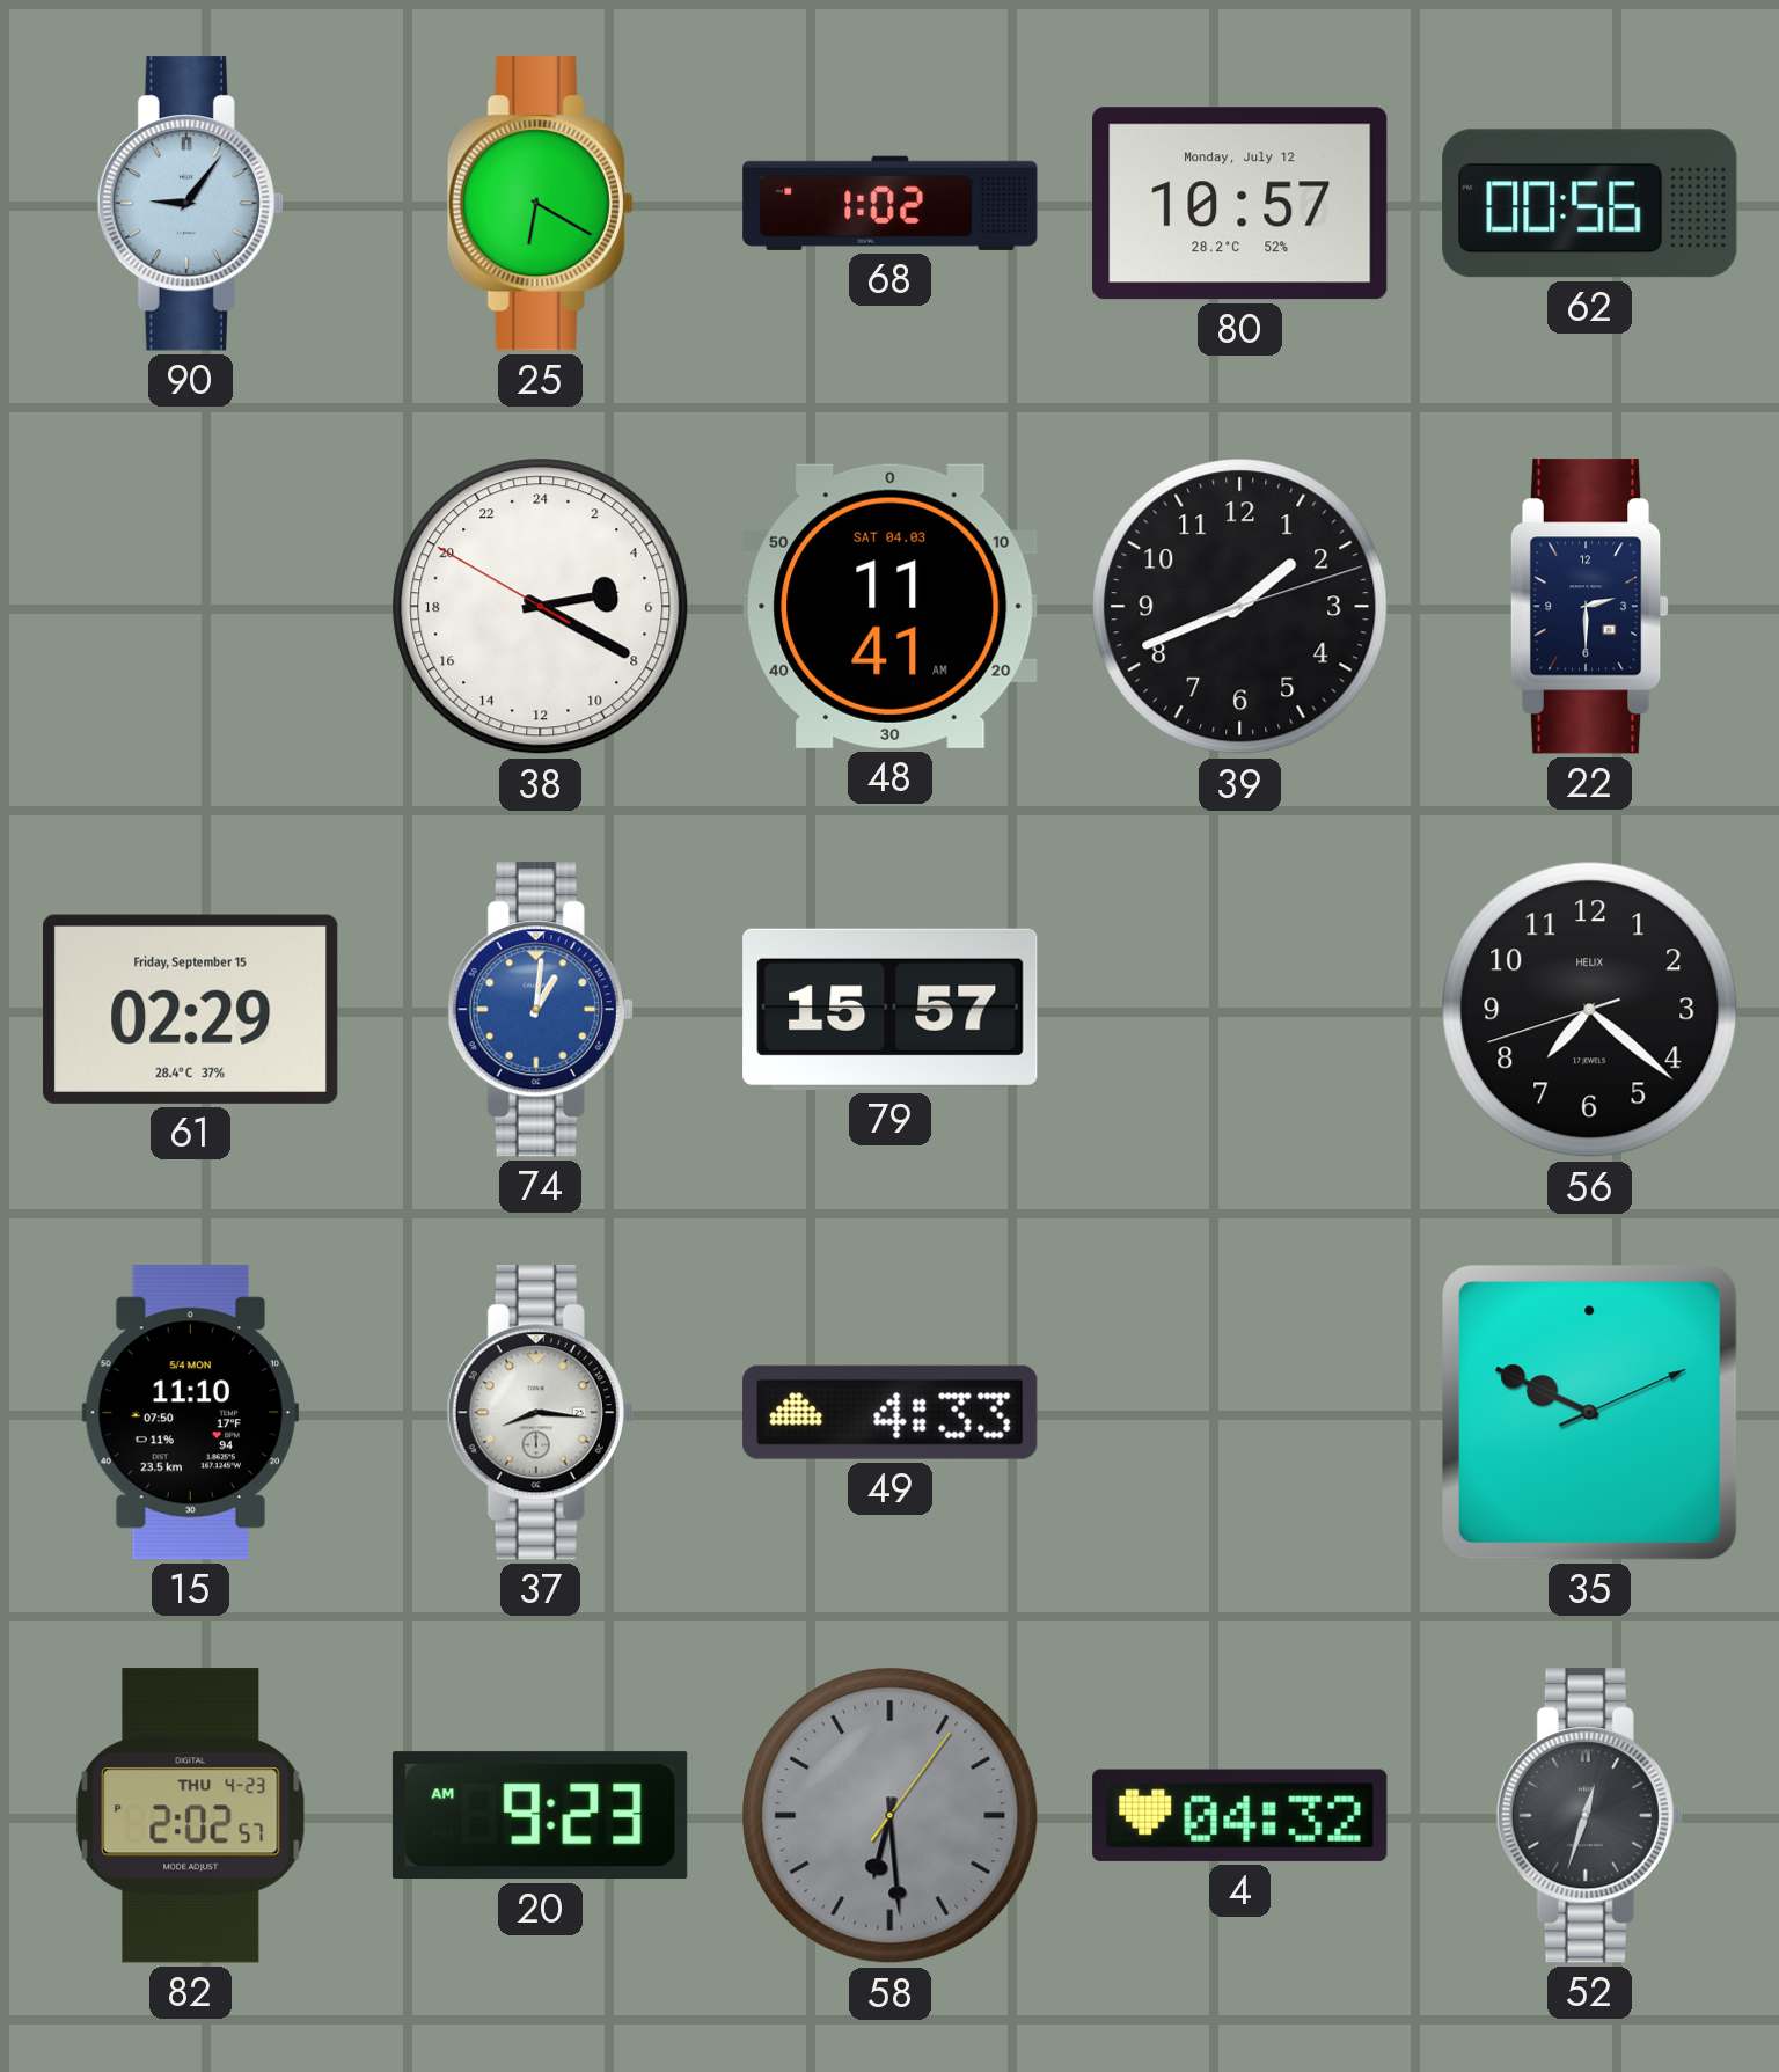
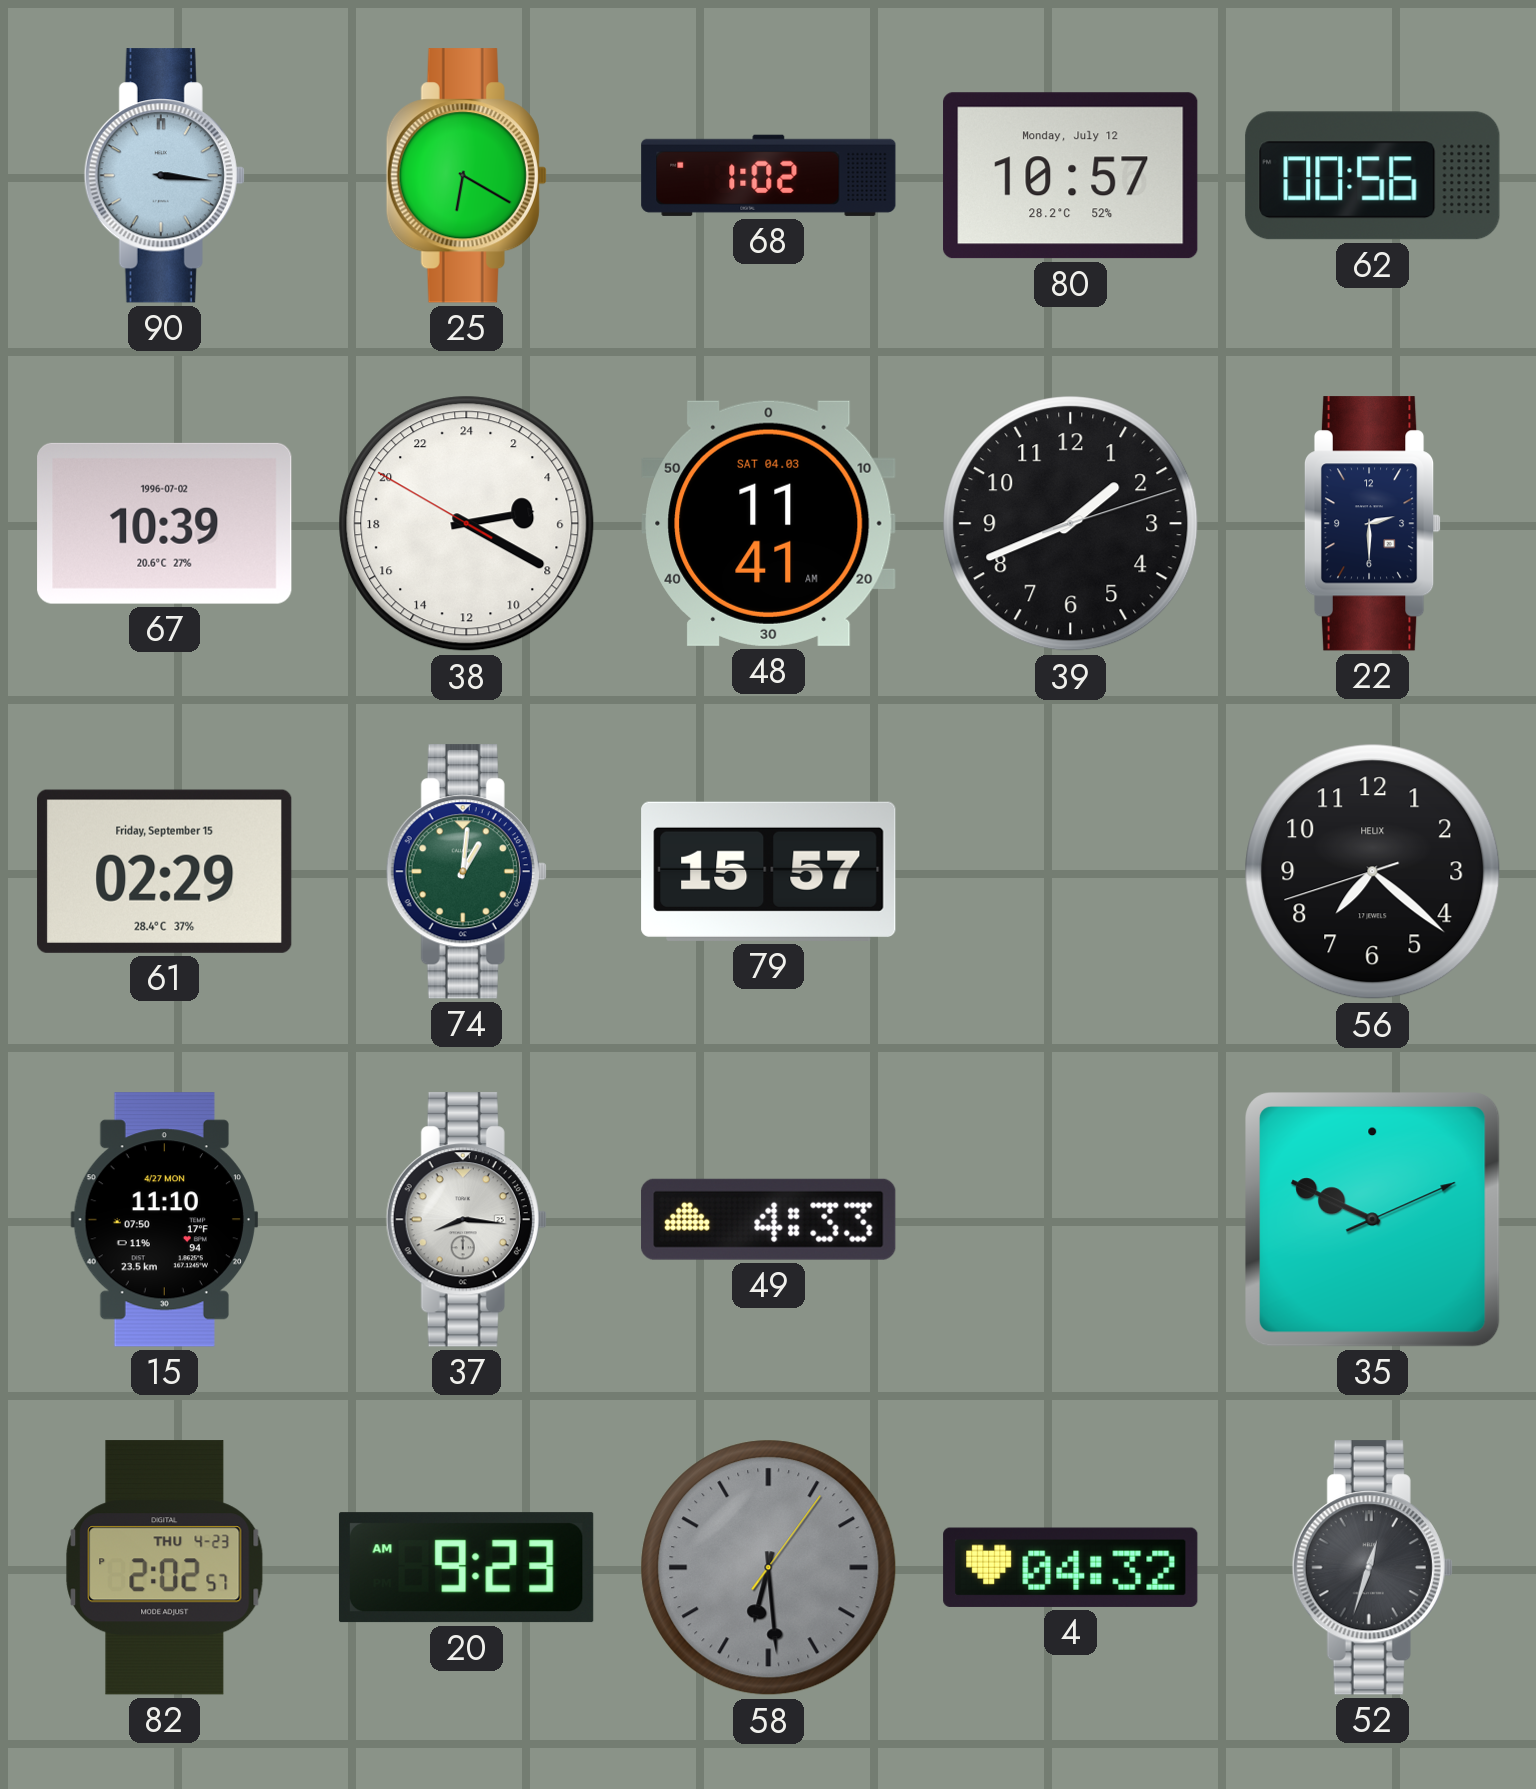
90: 9:06 -> 3:16 (164, 176)
67: none -> 10:39 (165, 523)
74 dial: blue -> green (466, 872)
15 date: 5/4 MON -> 4/27 MON (164, 1220)
